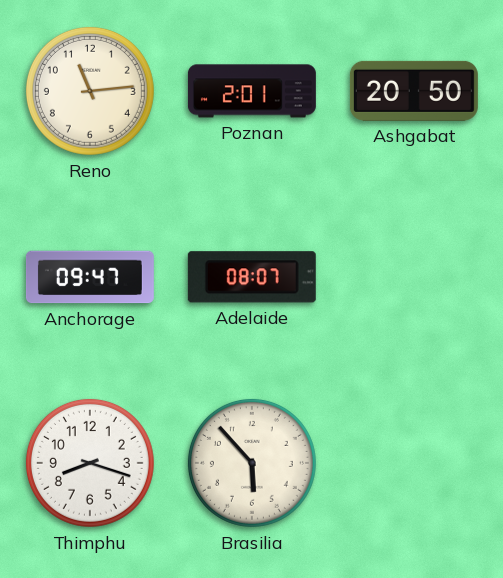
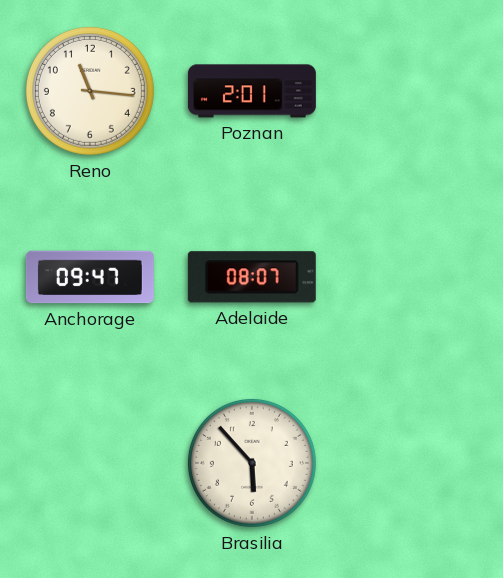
Reno: 11:14 -> 11:16 (90, 91)
Ashgabat: 20:50 -> none (414, 91)
Thimphu: 8:18 -> none (90, 463)
